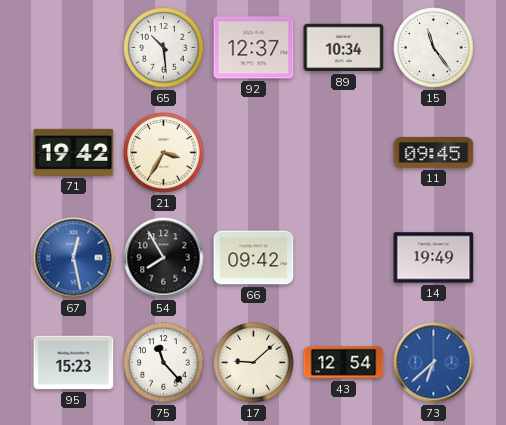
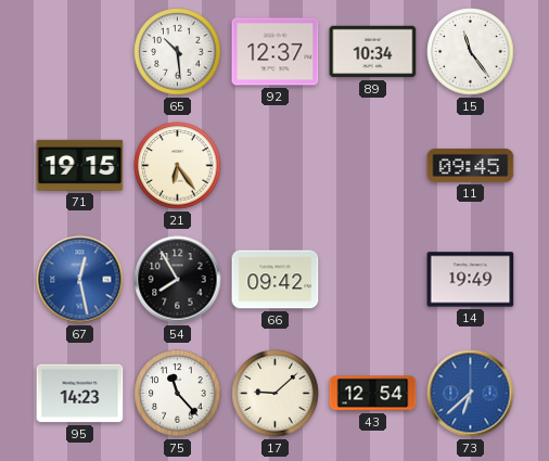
71: 19:42 -> 19:15 (80, 165)
21: 3:35 -> 6:24 (178, 166)
95: 15:23 -> 14:23 (80, 394)
